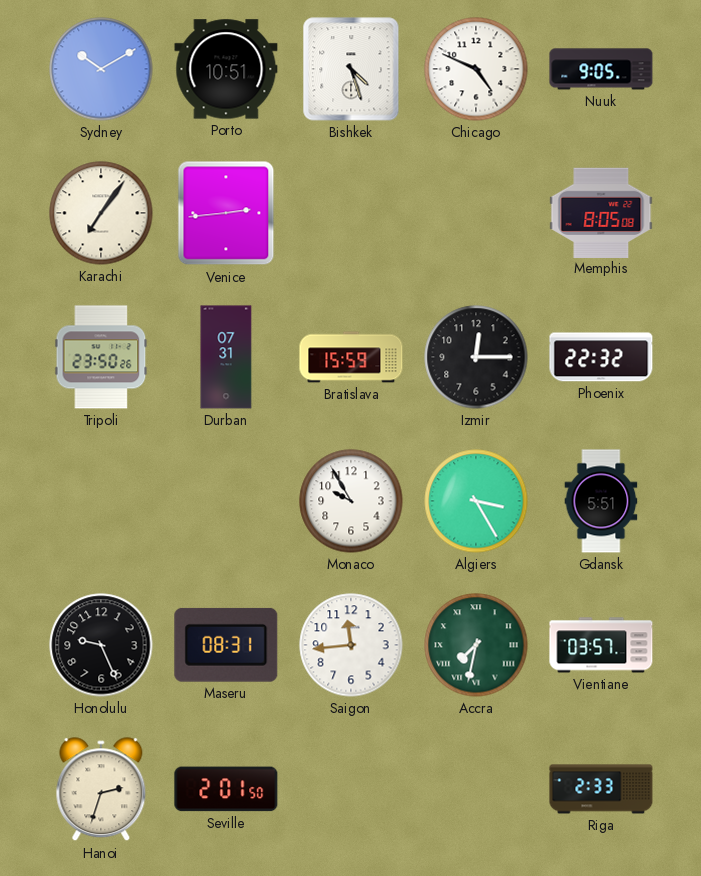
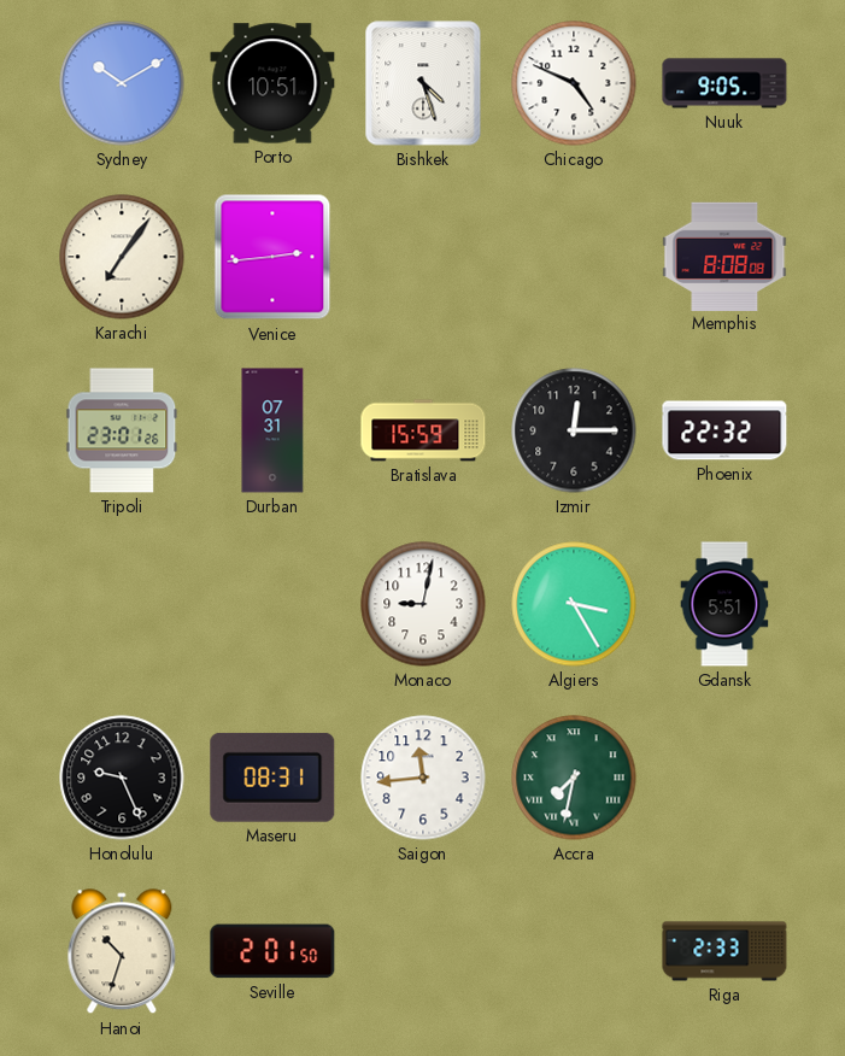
Memphis: 8:05 -> 8:08 (724, 256)
Tripoli: 23:50 -> 23:01 (122, 430)
Monaco: 9:55 -> 9:02 (423, 604)
Vientiane: 03:57 -> none (601, 645)
Hanoi: 2:33 -> 10:33 (122, 952)
